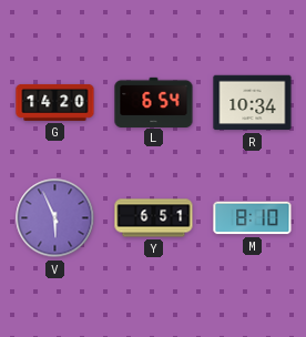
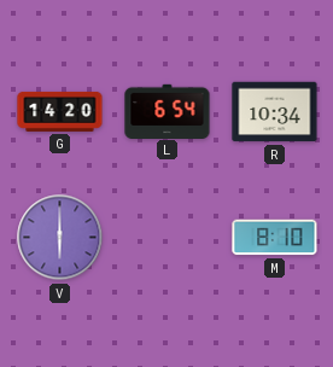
V: 5:56 -> 6:00 (60, 238)
Y: 6:51 -> none (154, 218)
